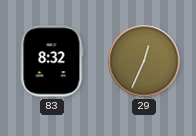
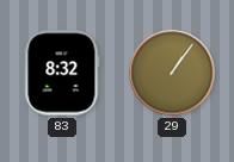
29: 12:34 -> 1:06 (172, 73)
